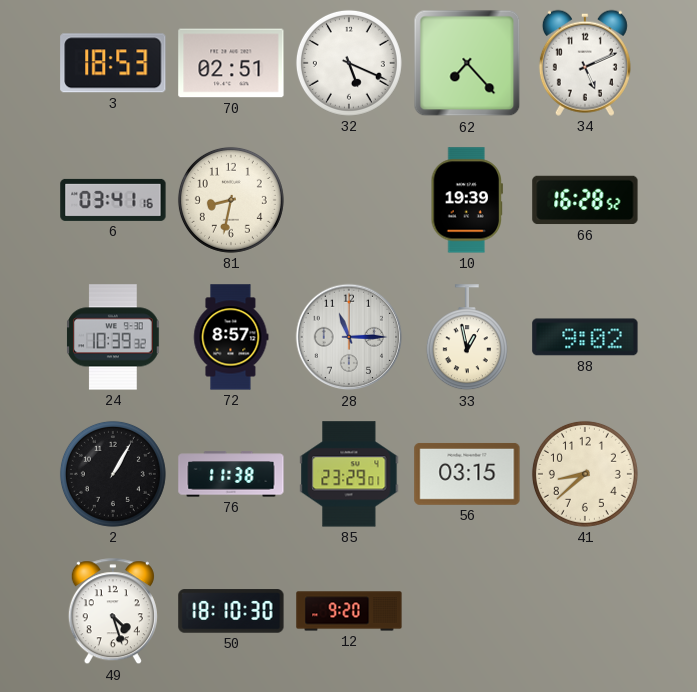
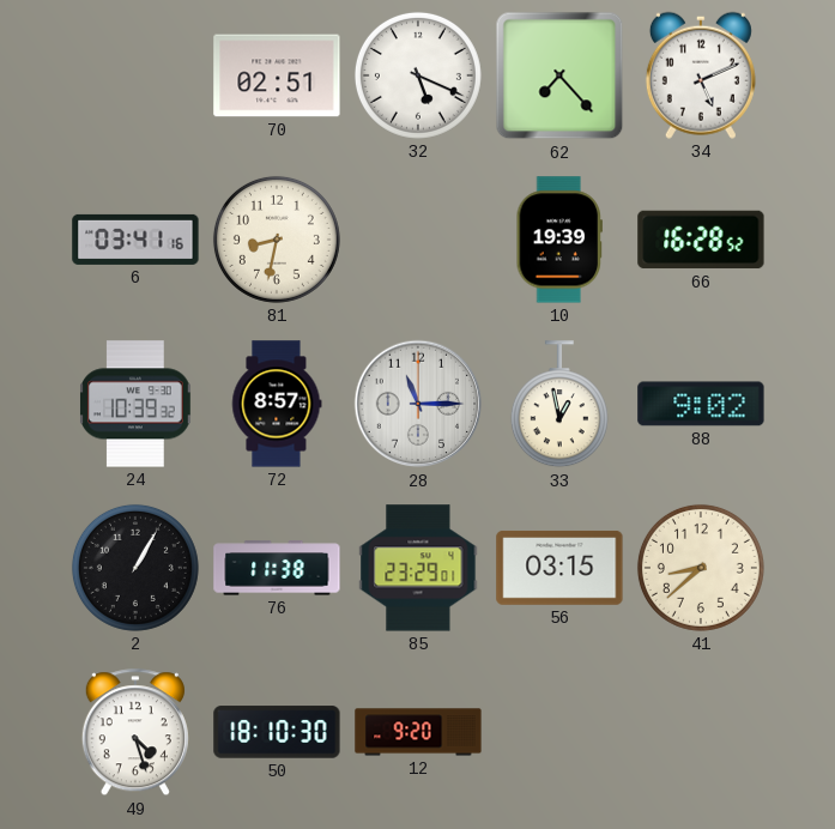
3: 18:53 -> none (113, 63)
